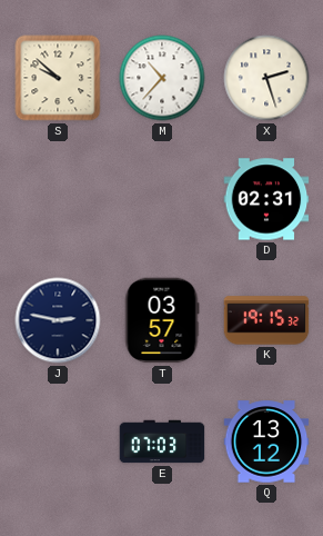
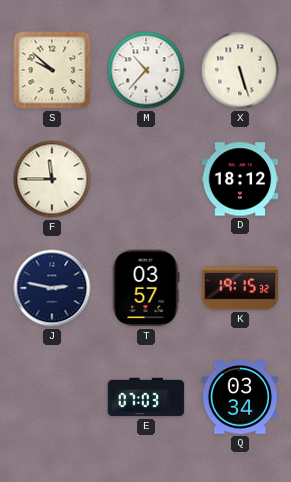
X: 2:27 -> 5:27 (240, 70)
F: none -> 11:45 (52, 179)
D: 02:31 -> 18:12 (240, 179)
Q: 13:12 -> 03:34 (240, 397)
